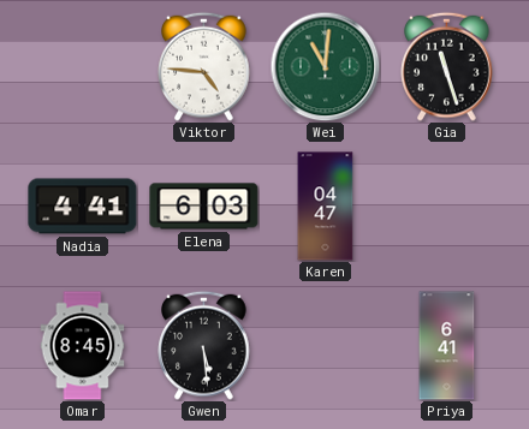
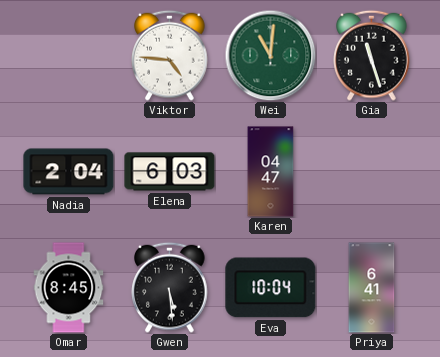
Nadia: 4:41 -> 2:04 (69, 172)
Eva: none -> 10:04 (271, 288)
